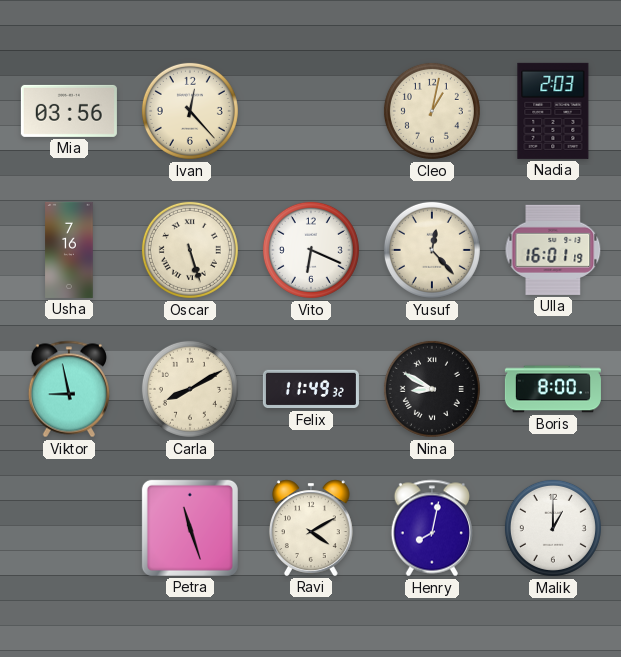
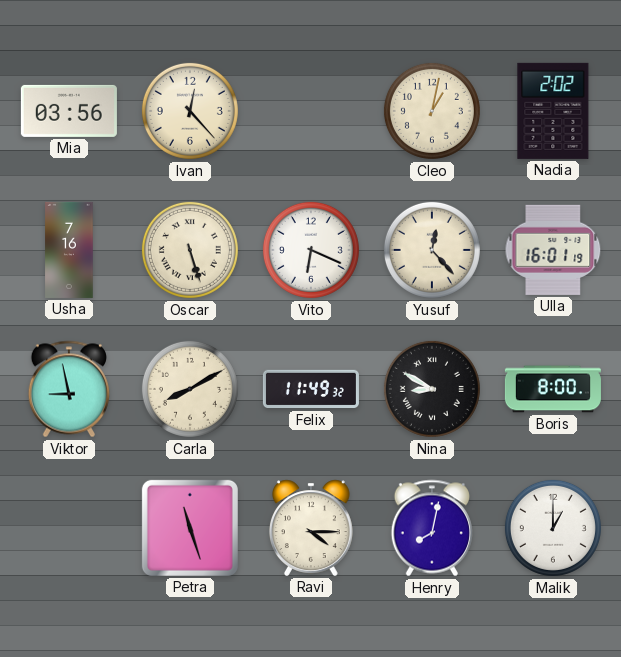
Nadia: 2:03 -> 2:02 (553, 111)
Ravi: 4:10 -> 4:15 (311, 528)
